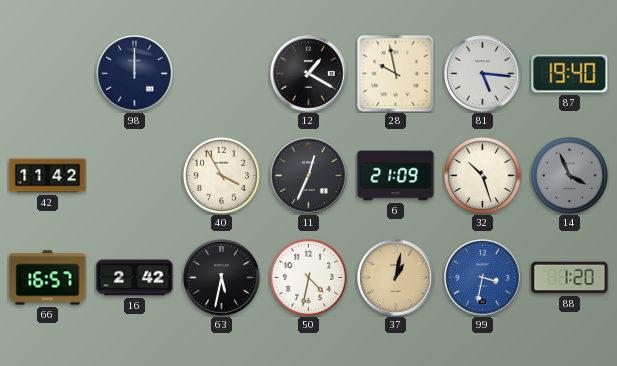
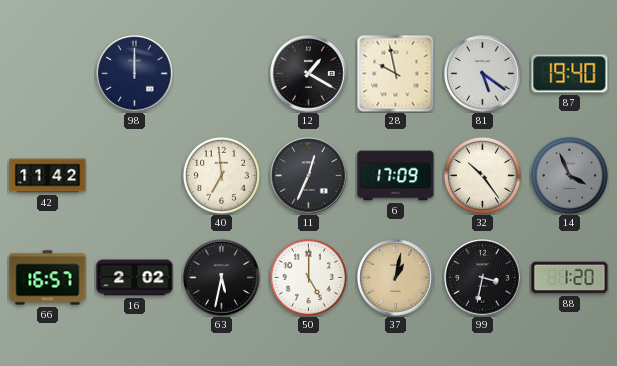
81: 5:16 -> 5:21 (483, 74)
40: 3:55 -> 6:59 (221, 175)
6: 21:09 -> 17:09 (396, 176)
32: 10:27 -> 10:24 (482, 175)
16: 2:42 -> 2:02 (135, 278)
50: 4:32 -> 5:00 (308, 277)
99 dial: blue -> black (483, 278)
